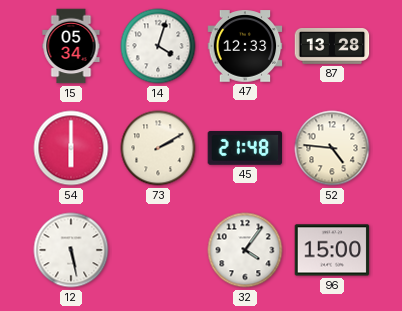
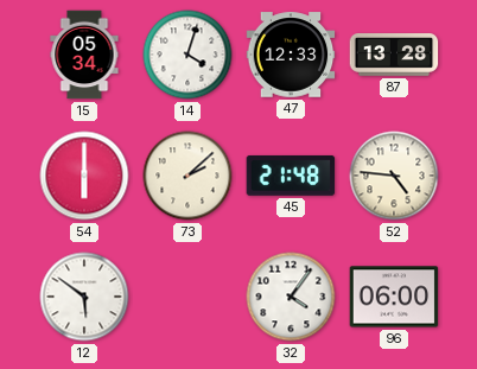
73: 2:10 -> 2:08 (187, 176)
12: 5:28 -> 5:51 (84, 297)
96: 15:00 -> 06:00 (394, 297)
